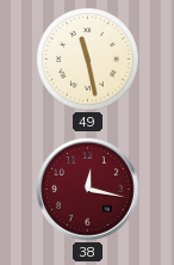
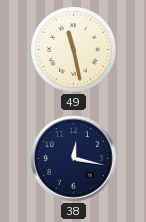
38 dial: burgundy -> navy (74, 159)
